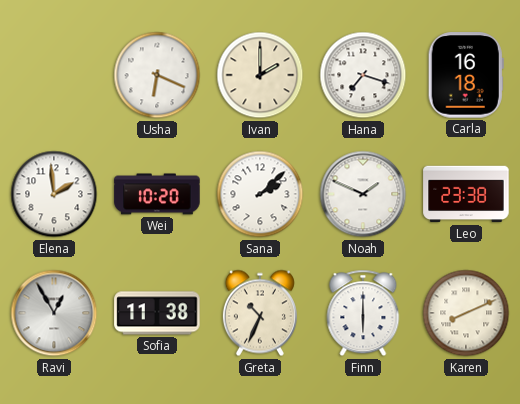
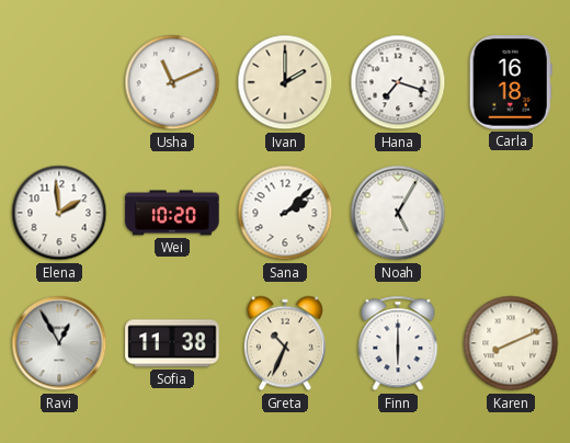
Usha: 6:19 -> 11:11 (172, 82)
Noah: 1:49 -> 5:05 (398, 213)
Leo: 23:38 -> none (466, 194)
